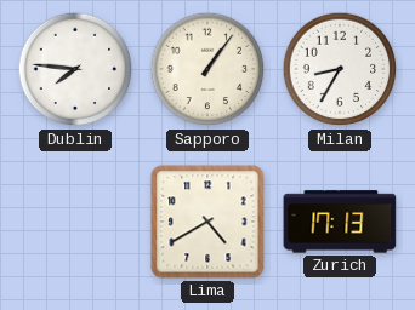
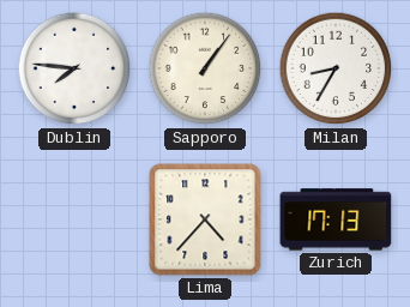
Lima: 4:40 -> 4:37 (205, 219)
